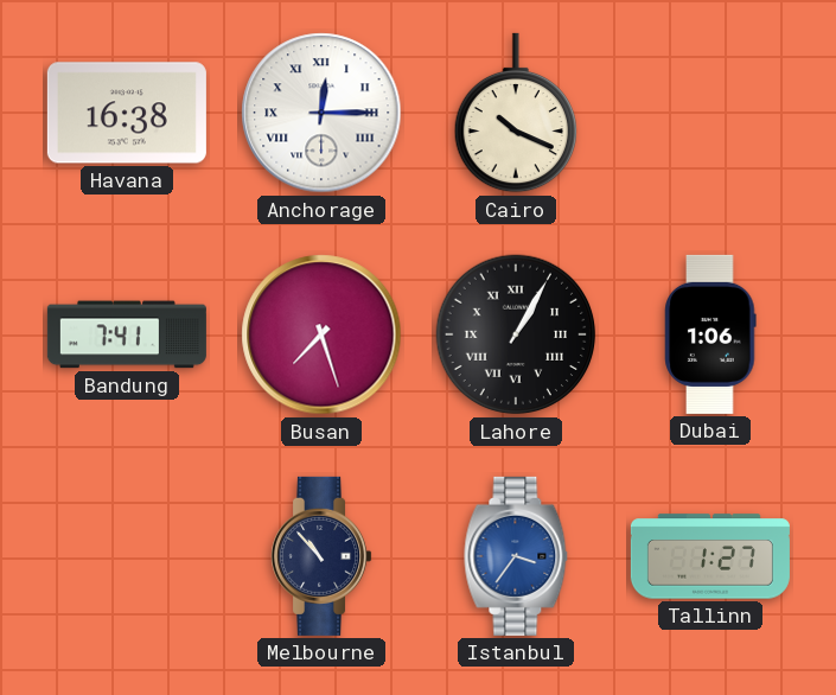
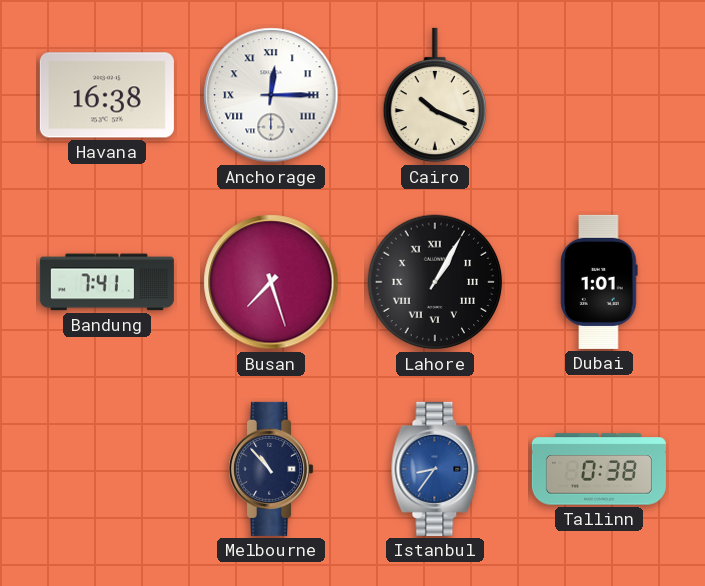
Dubai: 1:06 -> 1:01 (599, 282)
Istanbul: 3:36 -> 8:36 (435, 469)
Tallinn: 1:27 -> 0:38 (599, 469)
